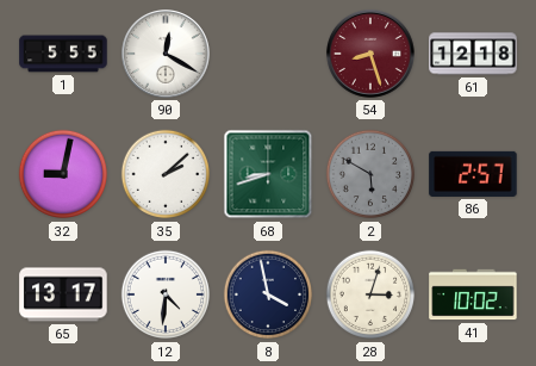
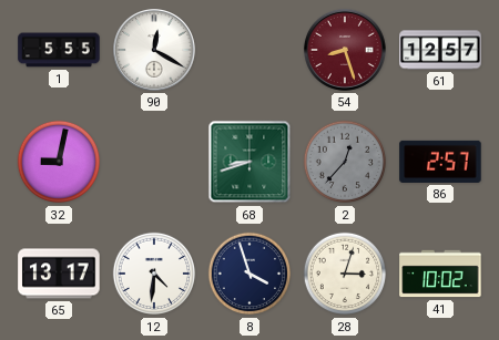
61: 12:18 -> 12:57 (440, 50)
35: 2:08 -> none (166, 174)
2: 5:50 -> 12:37 (345, 162)
8: 3:58 -> 3:57 (249, 274)
